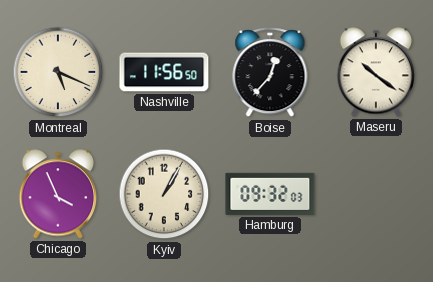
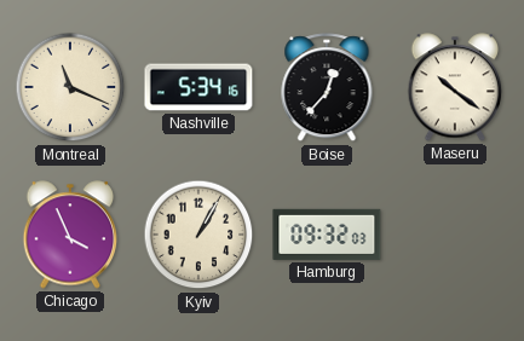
Montreal: 5:19 -> 11:19 (70, 87)
Nashville: 11:56 -> 5:34 (198, 87)
